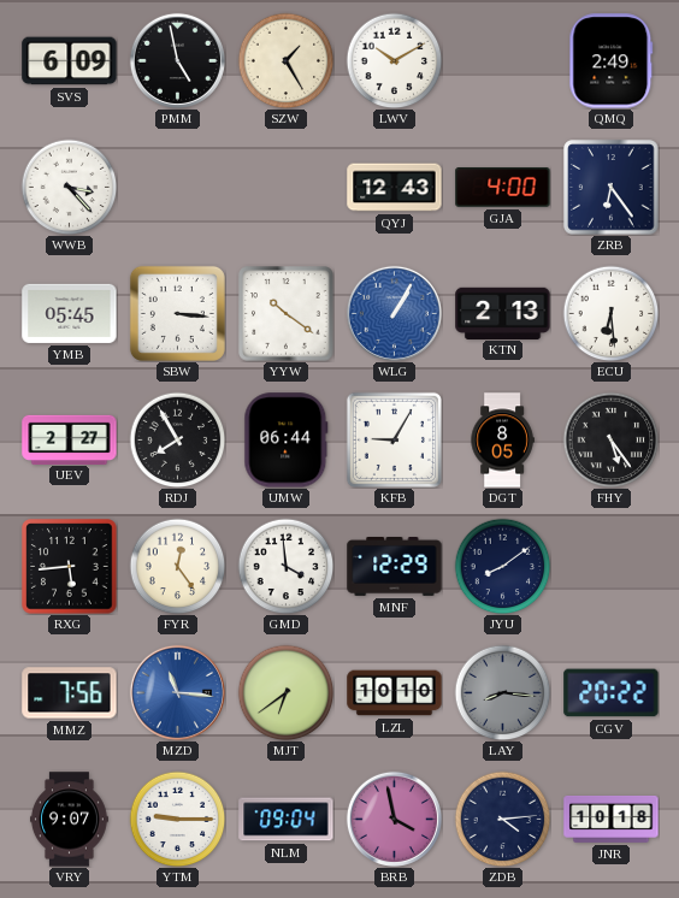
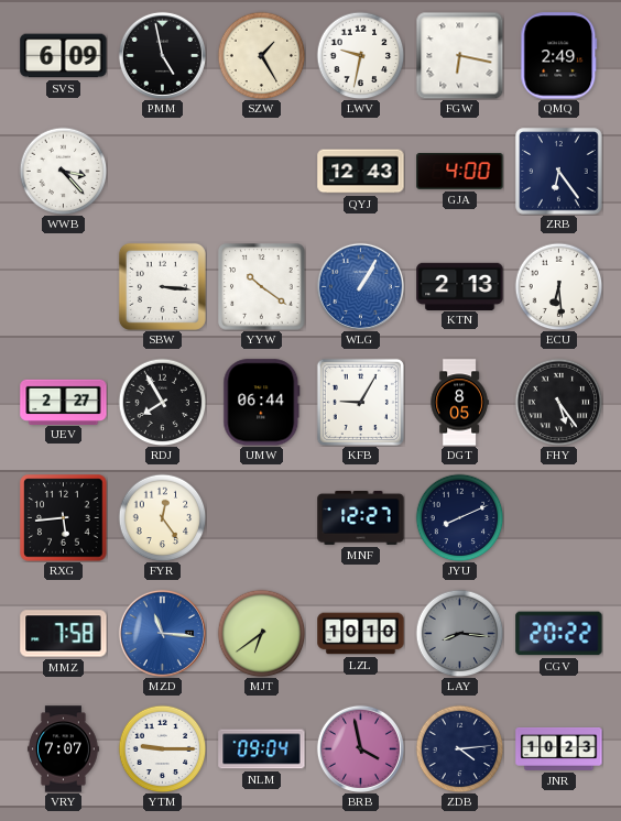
LWV: 10:10 -> 9:32 (360, 55)
FGW: none -> 6:17 (459, 55)
YMB: 05:45 -> none (70, 313)
GMD: 3:59 -> none (285, 566)
MNF: 12:29 -> 12:27 (361, 518)
JYU: 8:09 -> 8:11 (459, 517)
MMZ: 7:56 -> 7:58 (64, 634)
VRY: 9:07 -> 7:07 (63, 749)
JNR: 10:18 -> 10:23 (559, 748)
